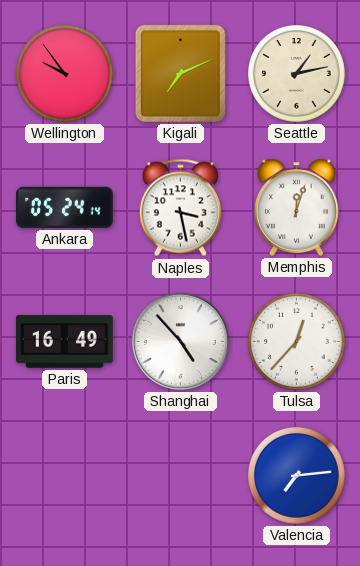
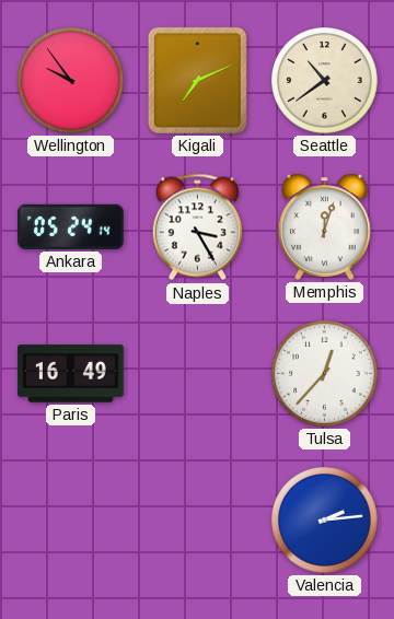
Seattle: 1:13 -> 10:39 (325, 81)
Naples: 3:28 -> 3:25 (197, 227)
Shanghai: 4:53 -> none (180, 341)
Valencia: 7:14 -> 2:14 (325, 521)
